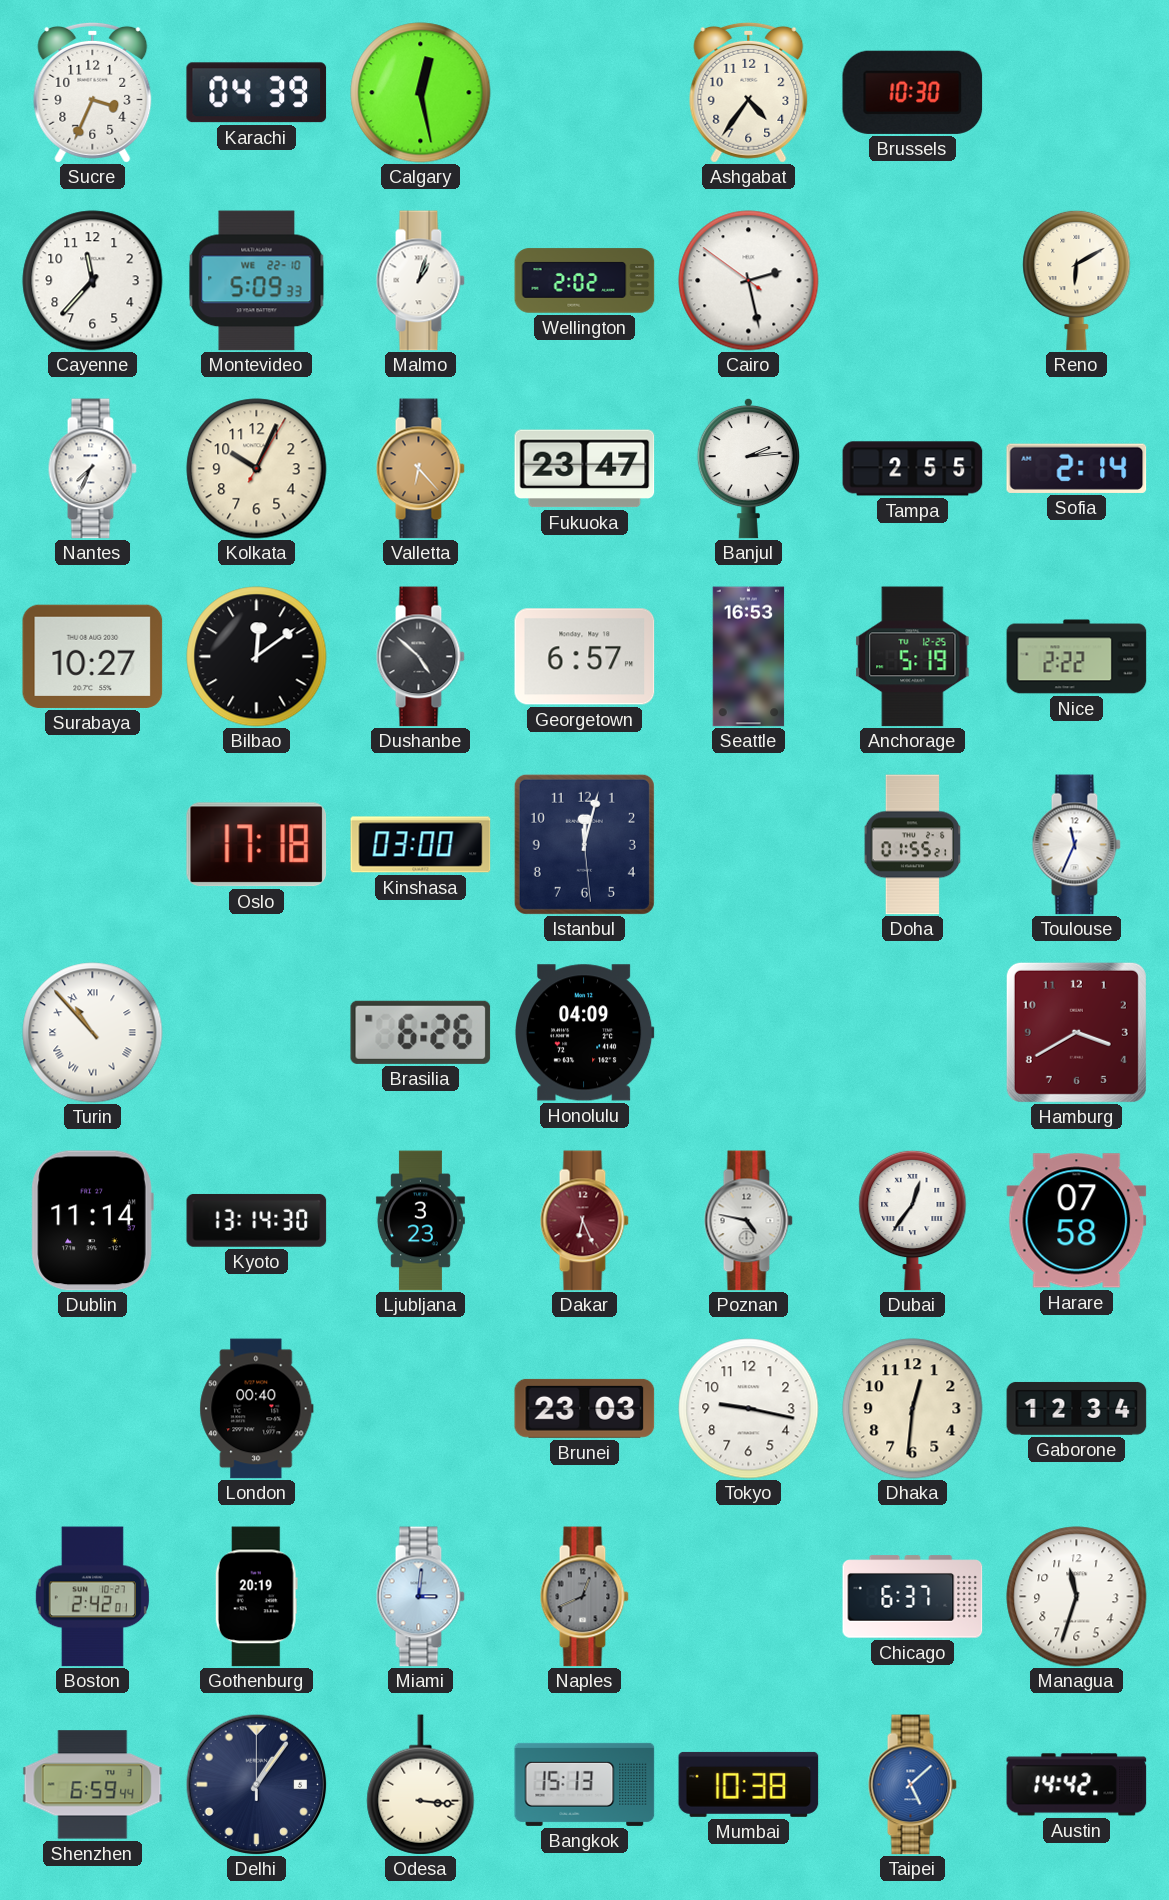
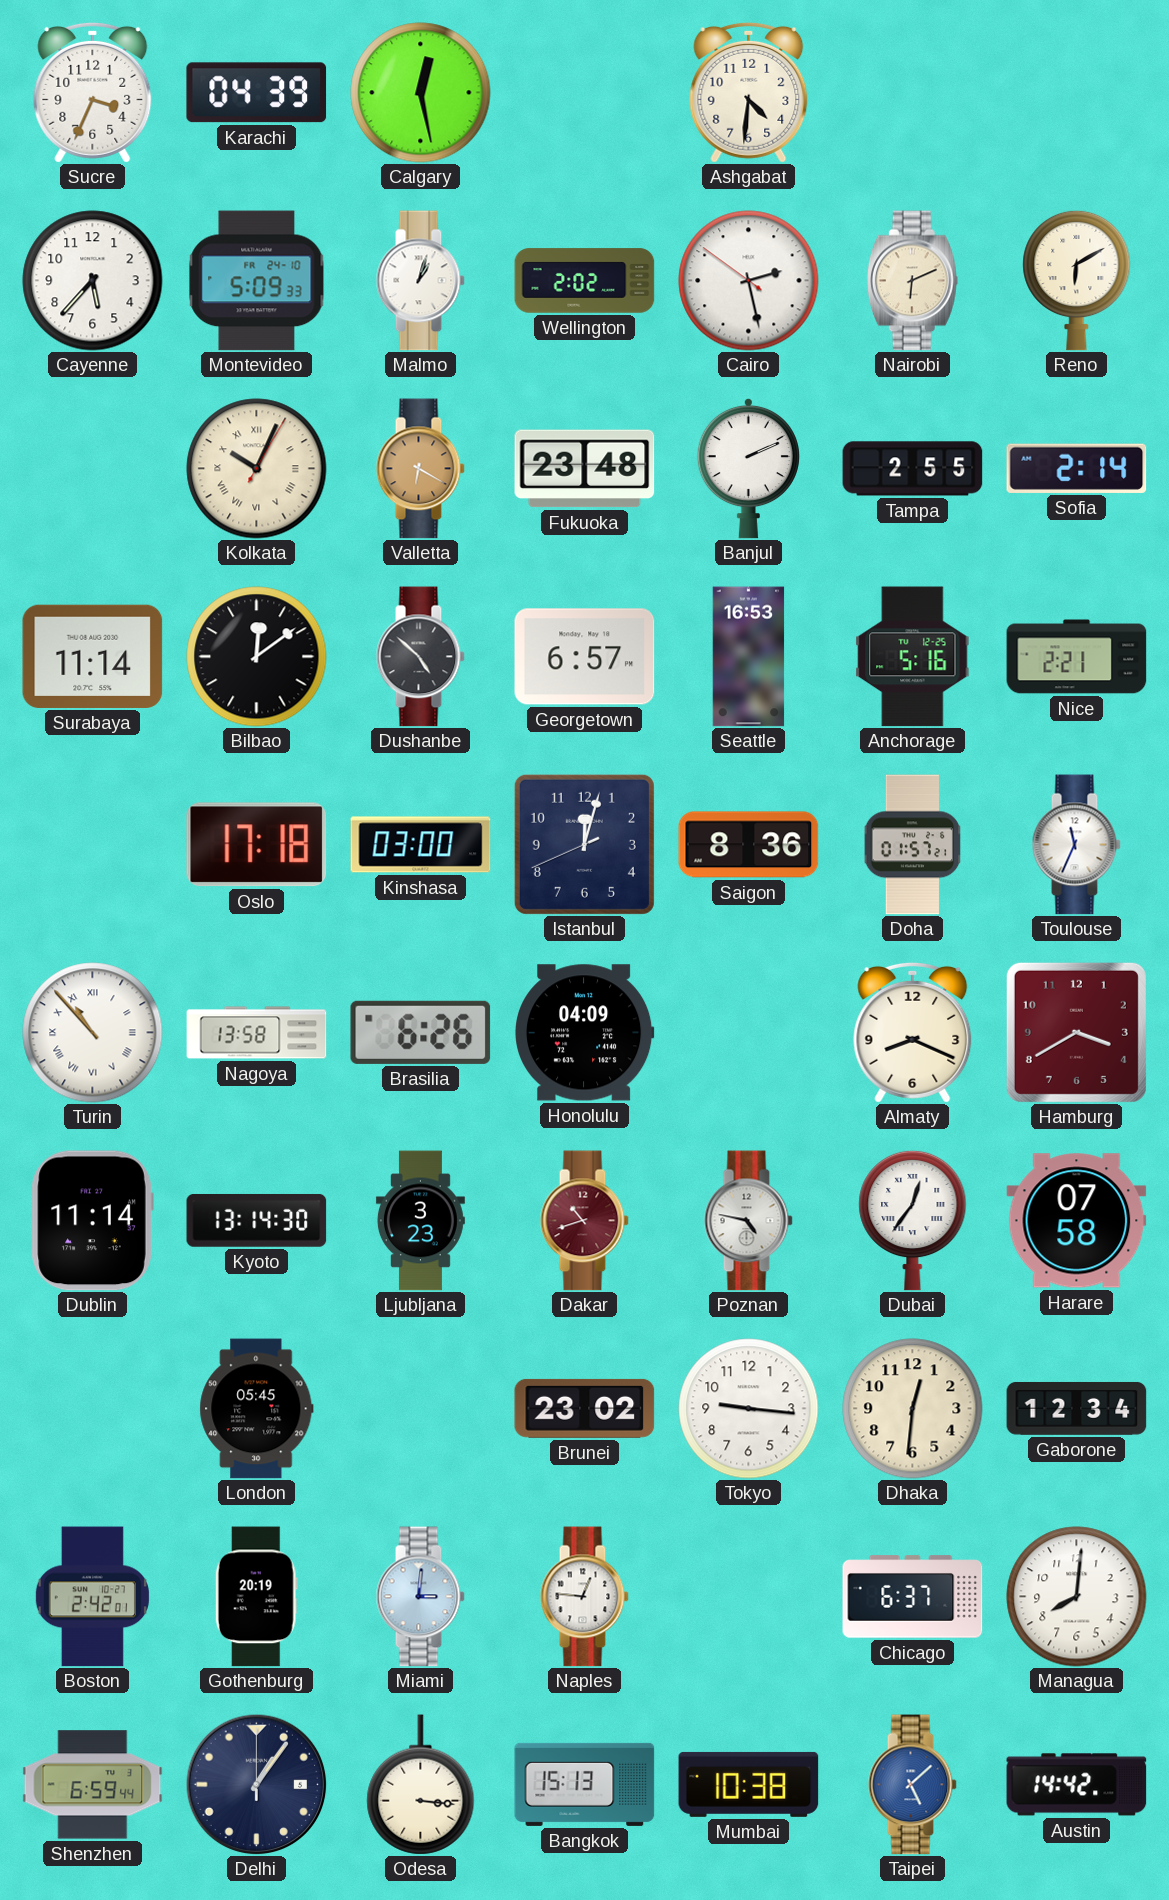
Ashgabat: 4:36 -> 4:31 (749, 92)
Brussels: 10:30 -> none (913, 92)
Cayenne: 11:37 -> 5:37 (93, 281)
Montevideo date: WE 22-10 -> FR 24-10 (257, 281)
Nairobi: none -> 6:11 (912, 281)
Nantes: 7:34 -> none (92, 469)
Kolkata numerals: Arabic -> Roman (257, 469)
Valletta: 6:23 -> 6:20 (420, 469)
Fukuoka: 23:47 -> 23:48 (585, 469)
Banjul: 2:14 -> 2:11 (748, 468)
Surabaya: 10:27 -> 11:14 (93, 656)
Anchorage: 5:19 -> 5:16 (913, 657)
Nice: 2:22 -> 2:21 (1077, 657)
Istanbul: 12:02:29 -> 12:02:41 (584, 844)
Saigon: none -> 8:36 (749, 845)
Doha: 01:55 -> 01:57 (913, 845)
Nagoya: none -> 13:58 (257, 1033)
Almaty: none -> 8:19 (913, 1032)
Dakar: 6:26 -> 10:42 (584, 1221)
London: 00:40 -> 05:45 (257, 1409)
Brunei: 23:03 -> 23:02 (585, 1408)
Tokyo: 9:17 -> 9:16 (749, 1409)
Naples: 12:41 -> 12:46 (584, 1597)
Naples dial: grey -> white (584, 1597)
Managua: 11:33 -> 8:01 (1077, 1597)
